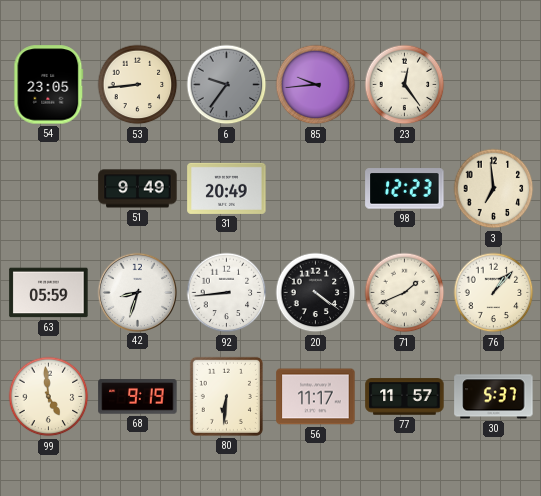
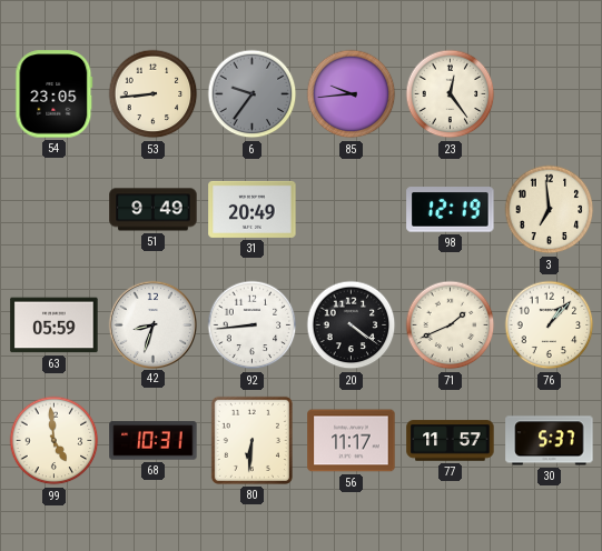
98: 12:23 -> 12:19 (451, 210)
68: 9:19 -> 10:31 (154, 441)
